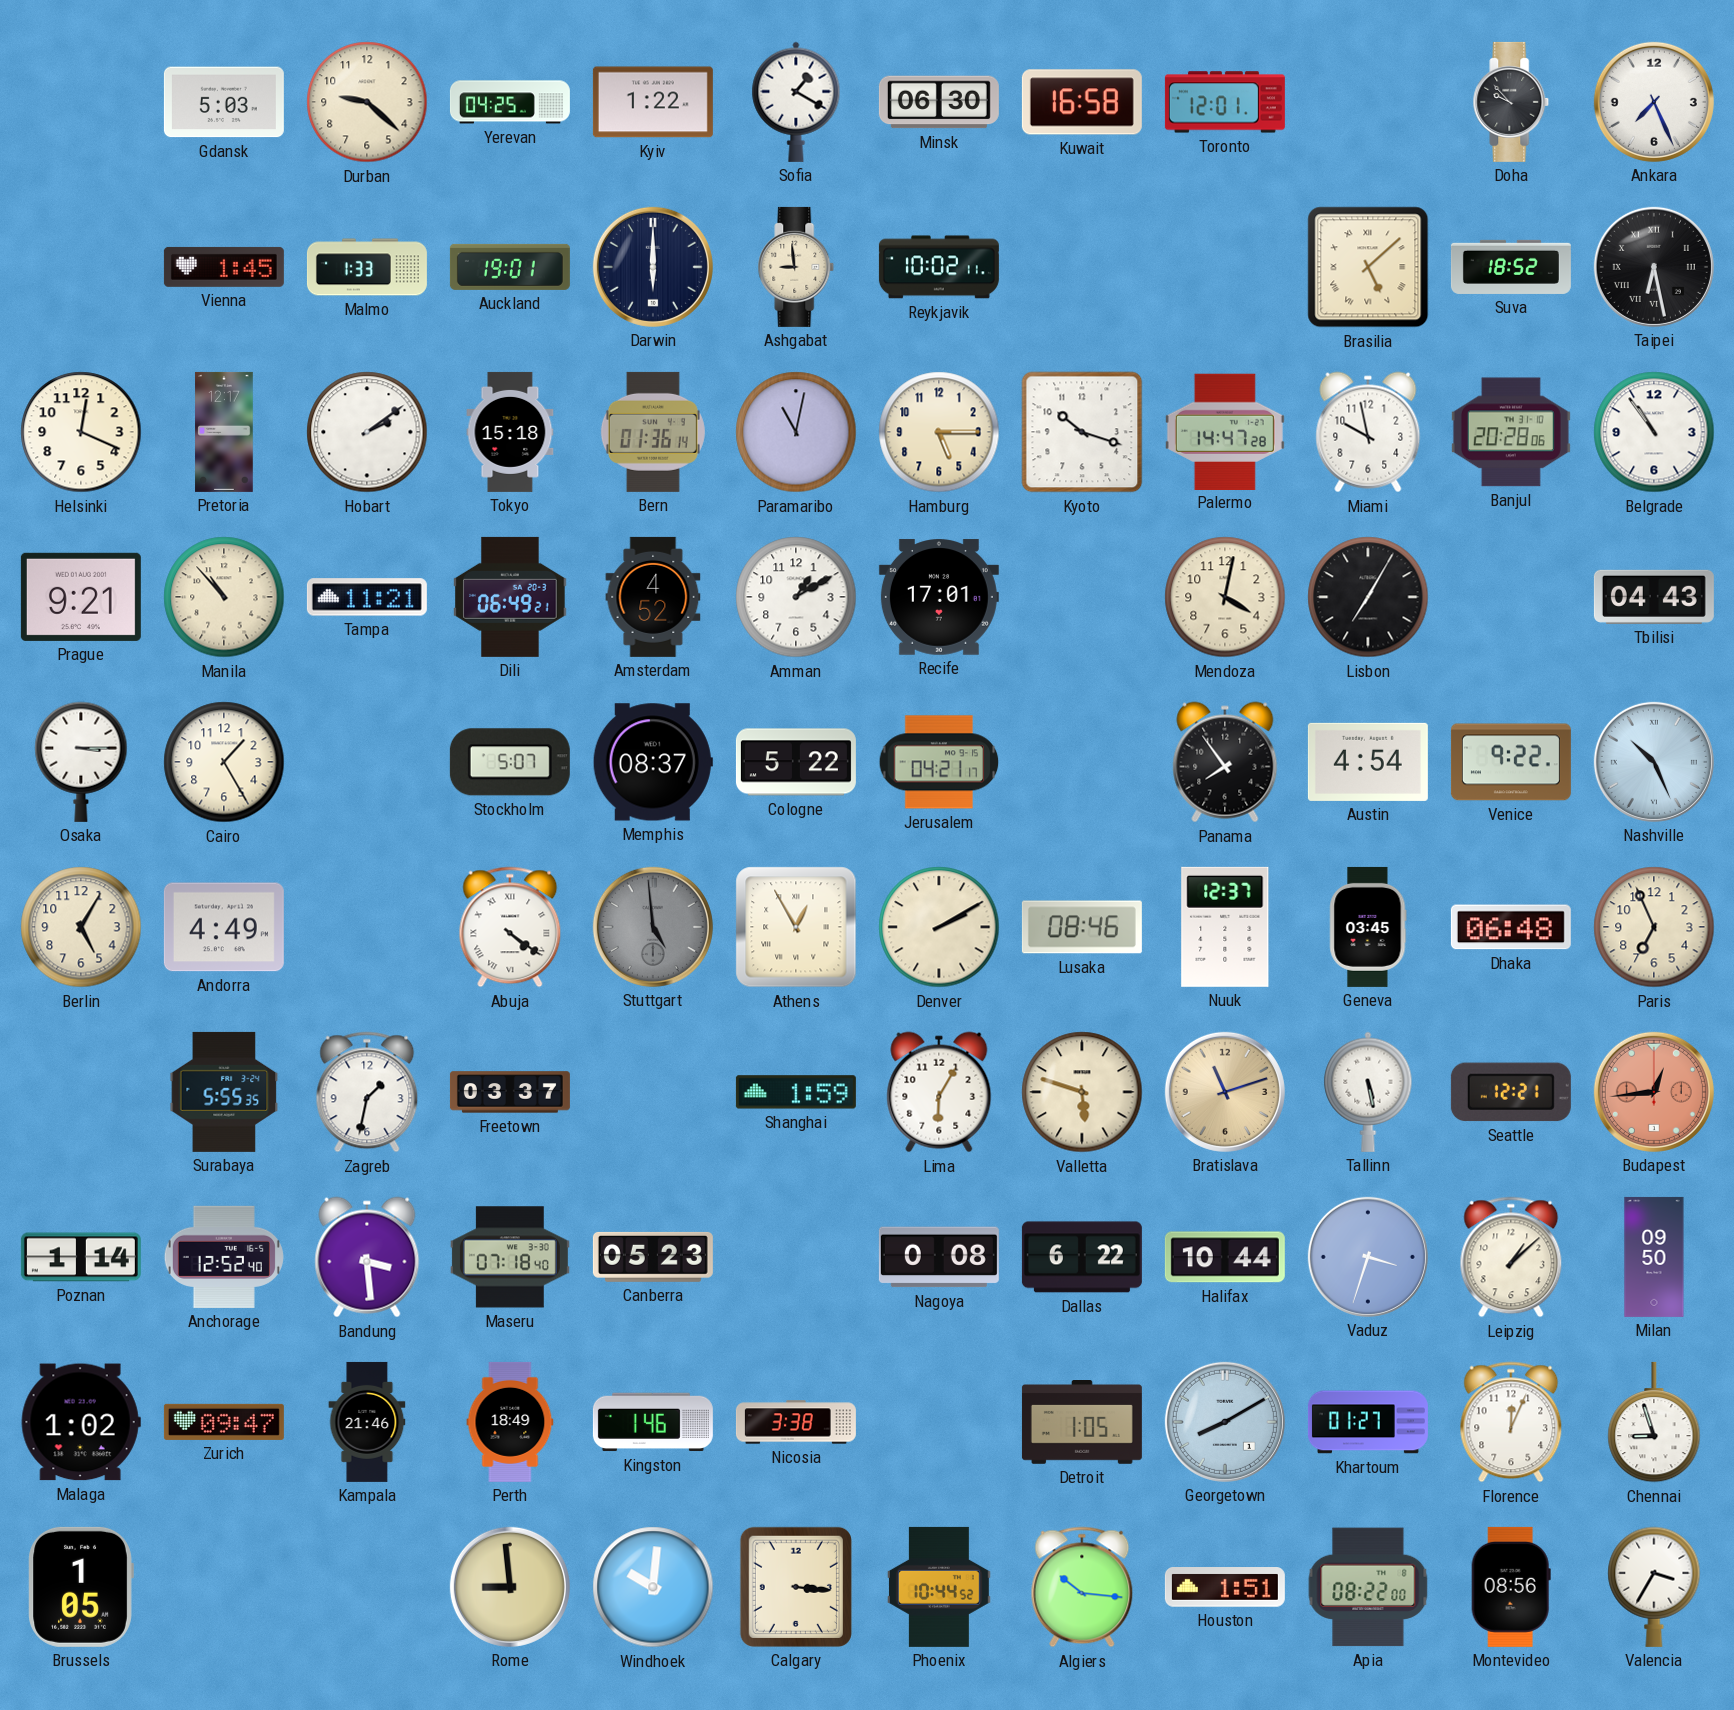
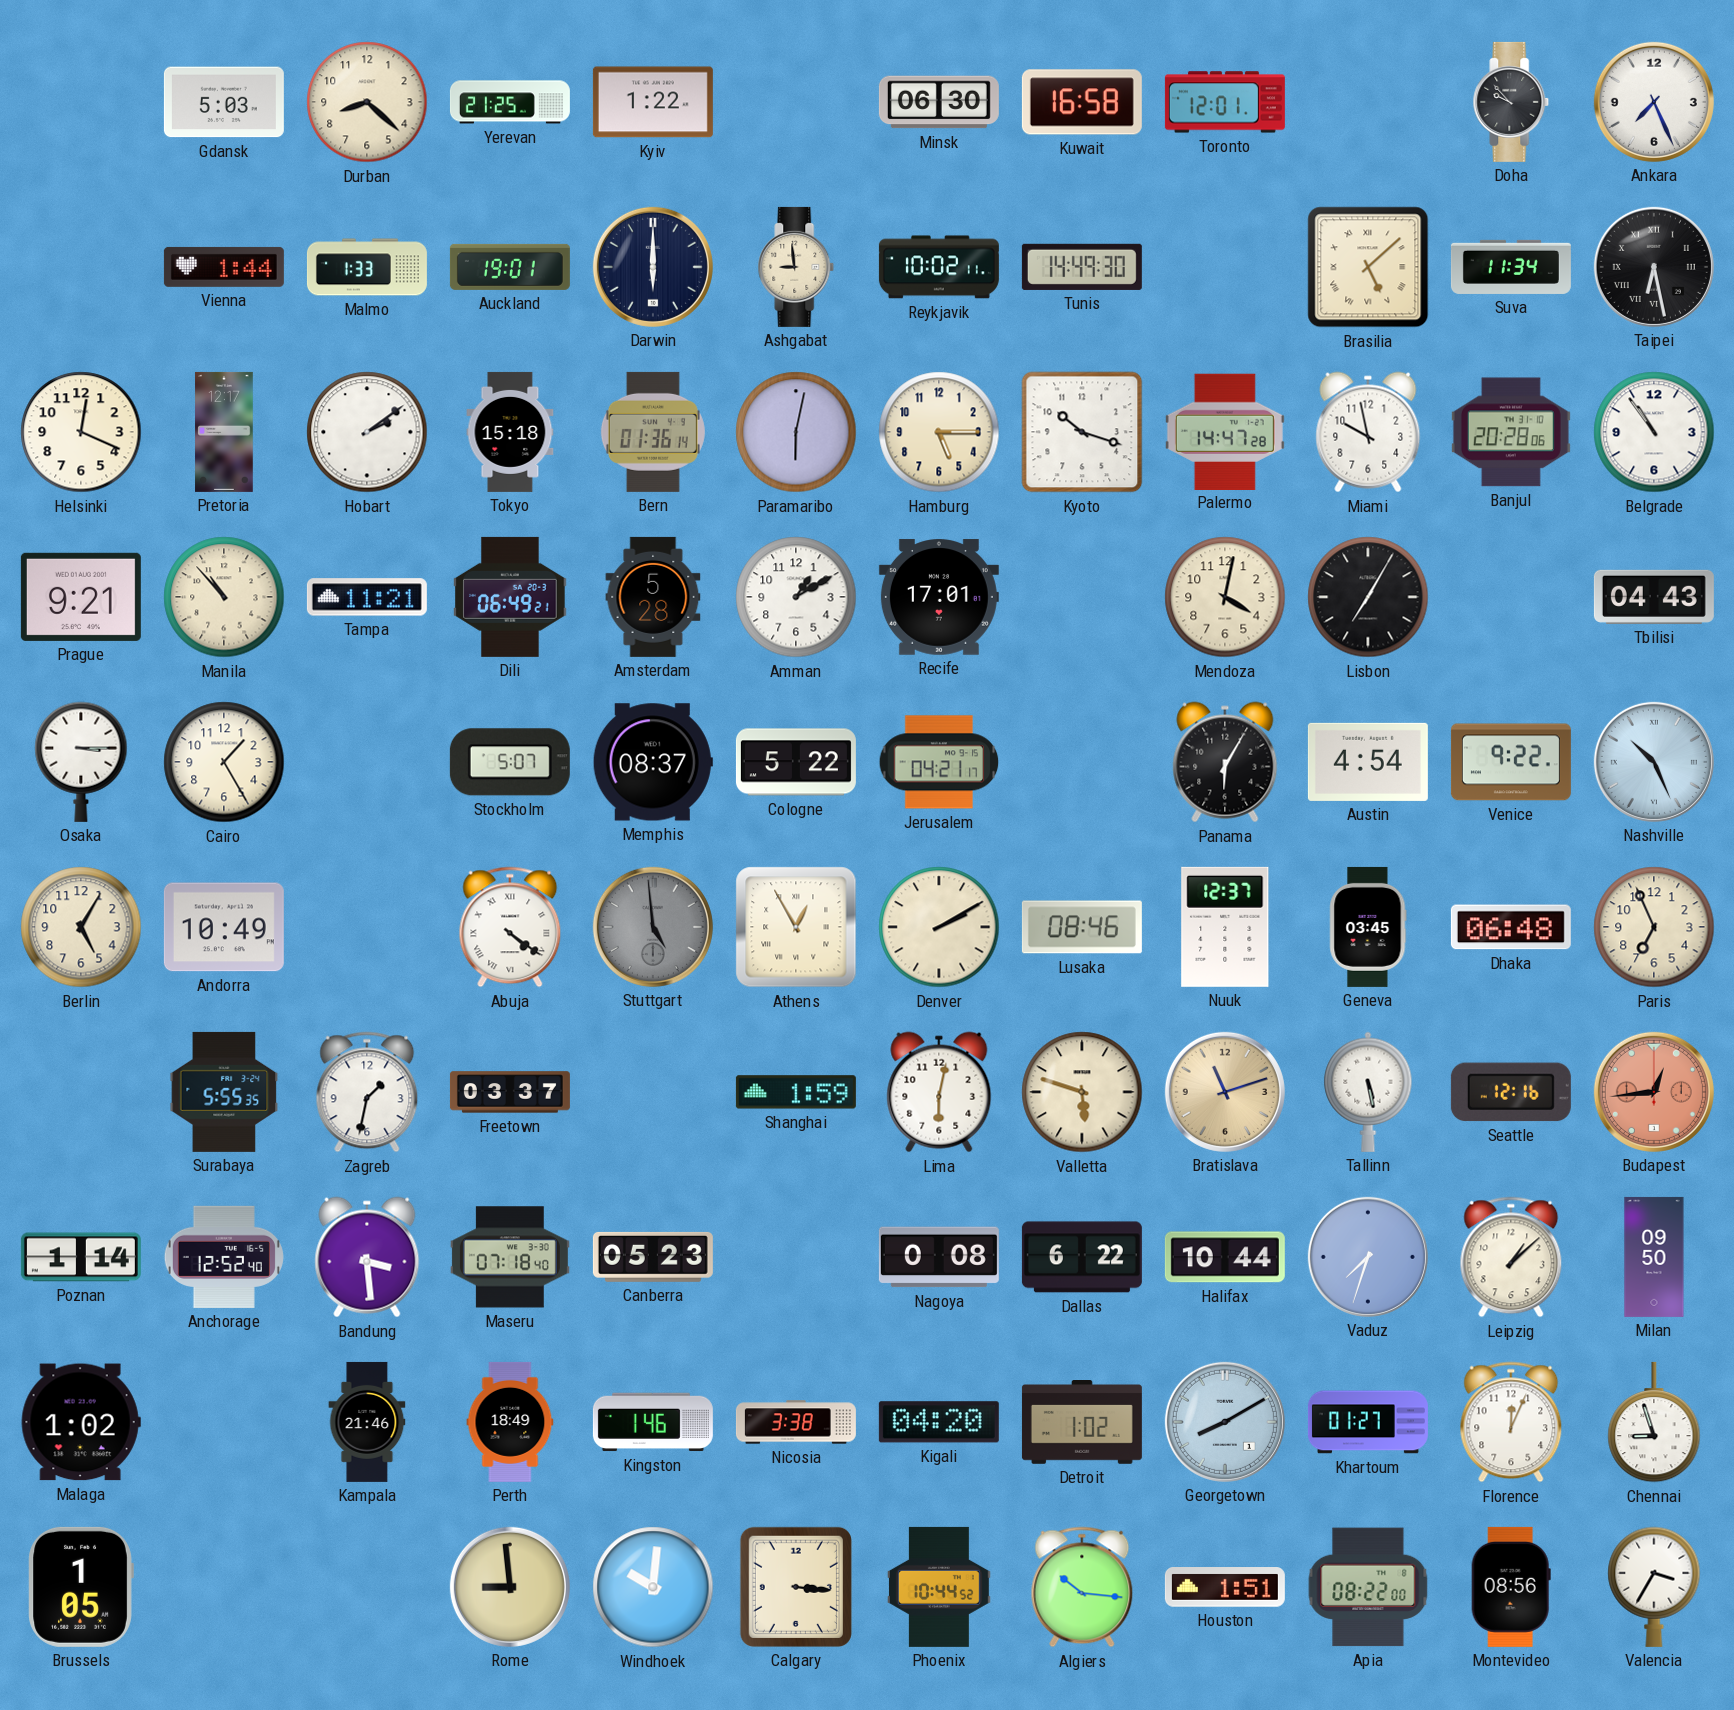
Durban: 9:22 -> 8:22 (367, 102)
Yerevan: 04:25 -> 21:25 (510, 102)
Sofia: 1:20 -> none (796, 102)
Vienna: 1:45 -> 1:44 (224, 267)
Tunis: none -> 14:49 (1082, 267)
Suva: 18:52 -> 11:34 (1511, 267)
Paramaribo: 11:02 -> 6:02 (796, 432)
Amsterdam: 4:52 -> 5:28 (653, 597)
Panama: 7:54 -> 6:05 (1225, 762)
Andorra: 4:49 -> 10:49 (224, 927)
Lima: 6:05 -> 6:02 (939, 1092)
Seattle: 12:21 -> 12:16 (1511, 1092)
Vaduz: 3:33 -> 7:33 (1368, 1257)
Zurich: 09:47 -> none (224, 1422)
Kigali: none -> 04:20 (939, 1422)
Detroit: 1:05 -> 1:02 (1082, 1423)
